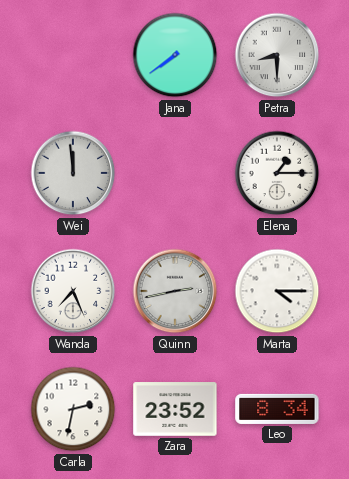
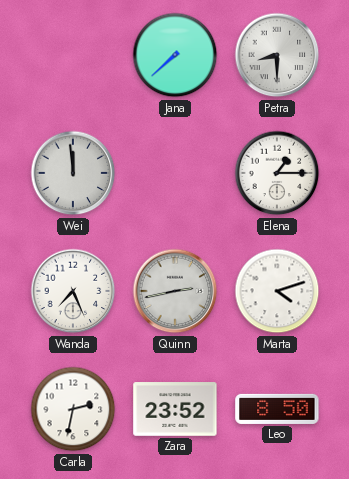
Jana: 7:39 -> 7:38 (175, 55)
Marta: 4:15 -> 4:12 (277, 291)
Leo: 8:34 -> 8:50 (277, 409)
